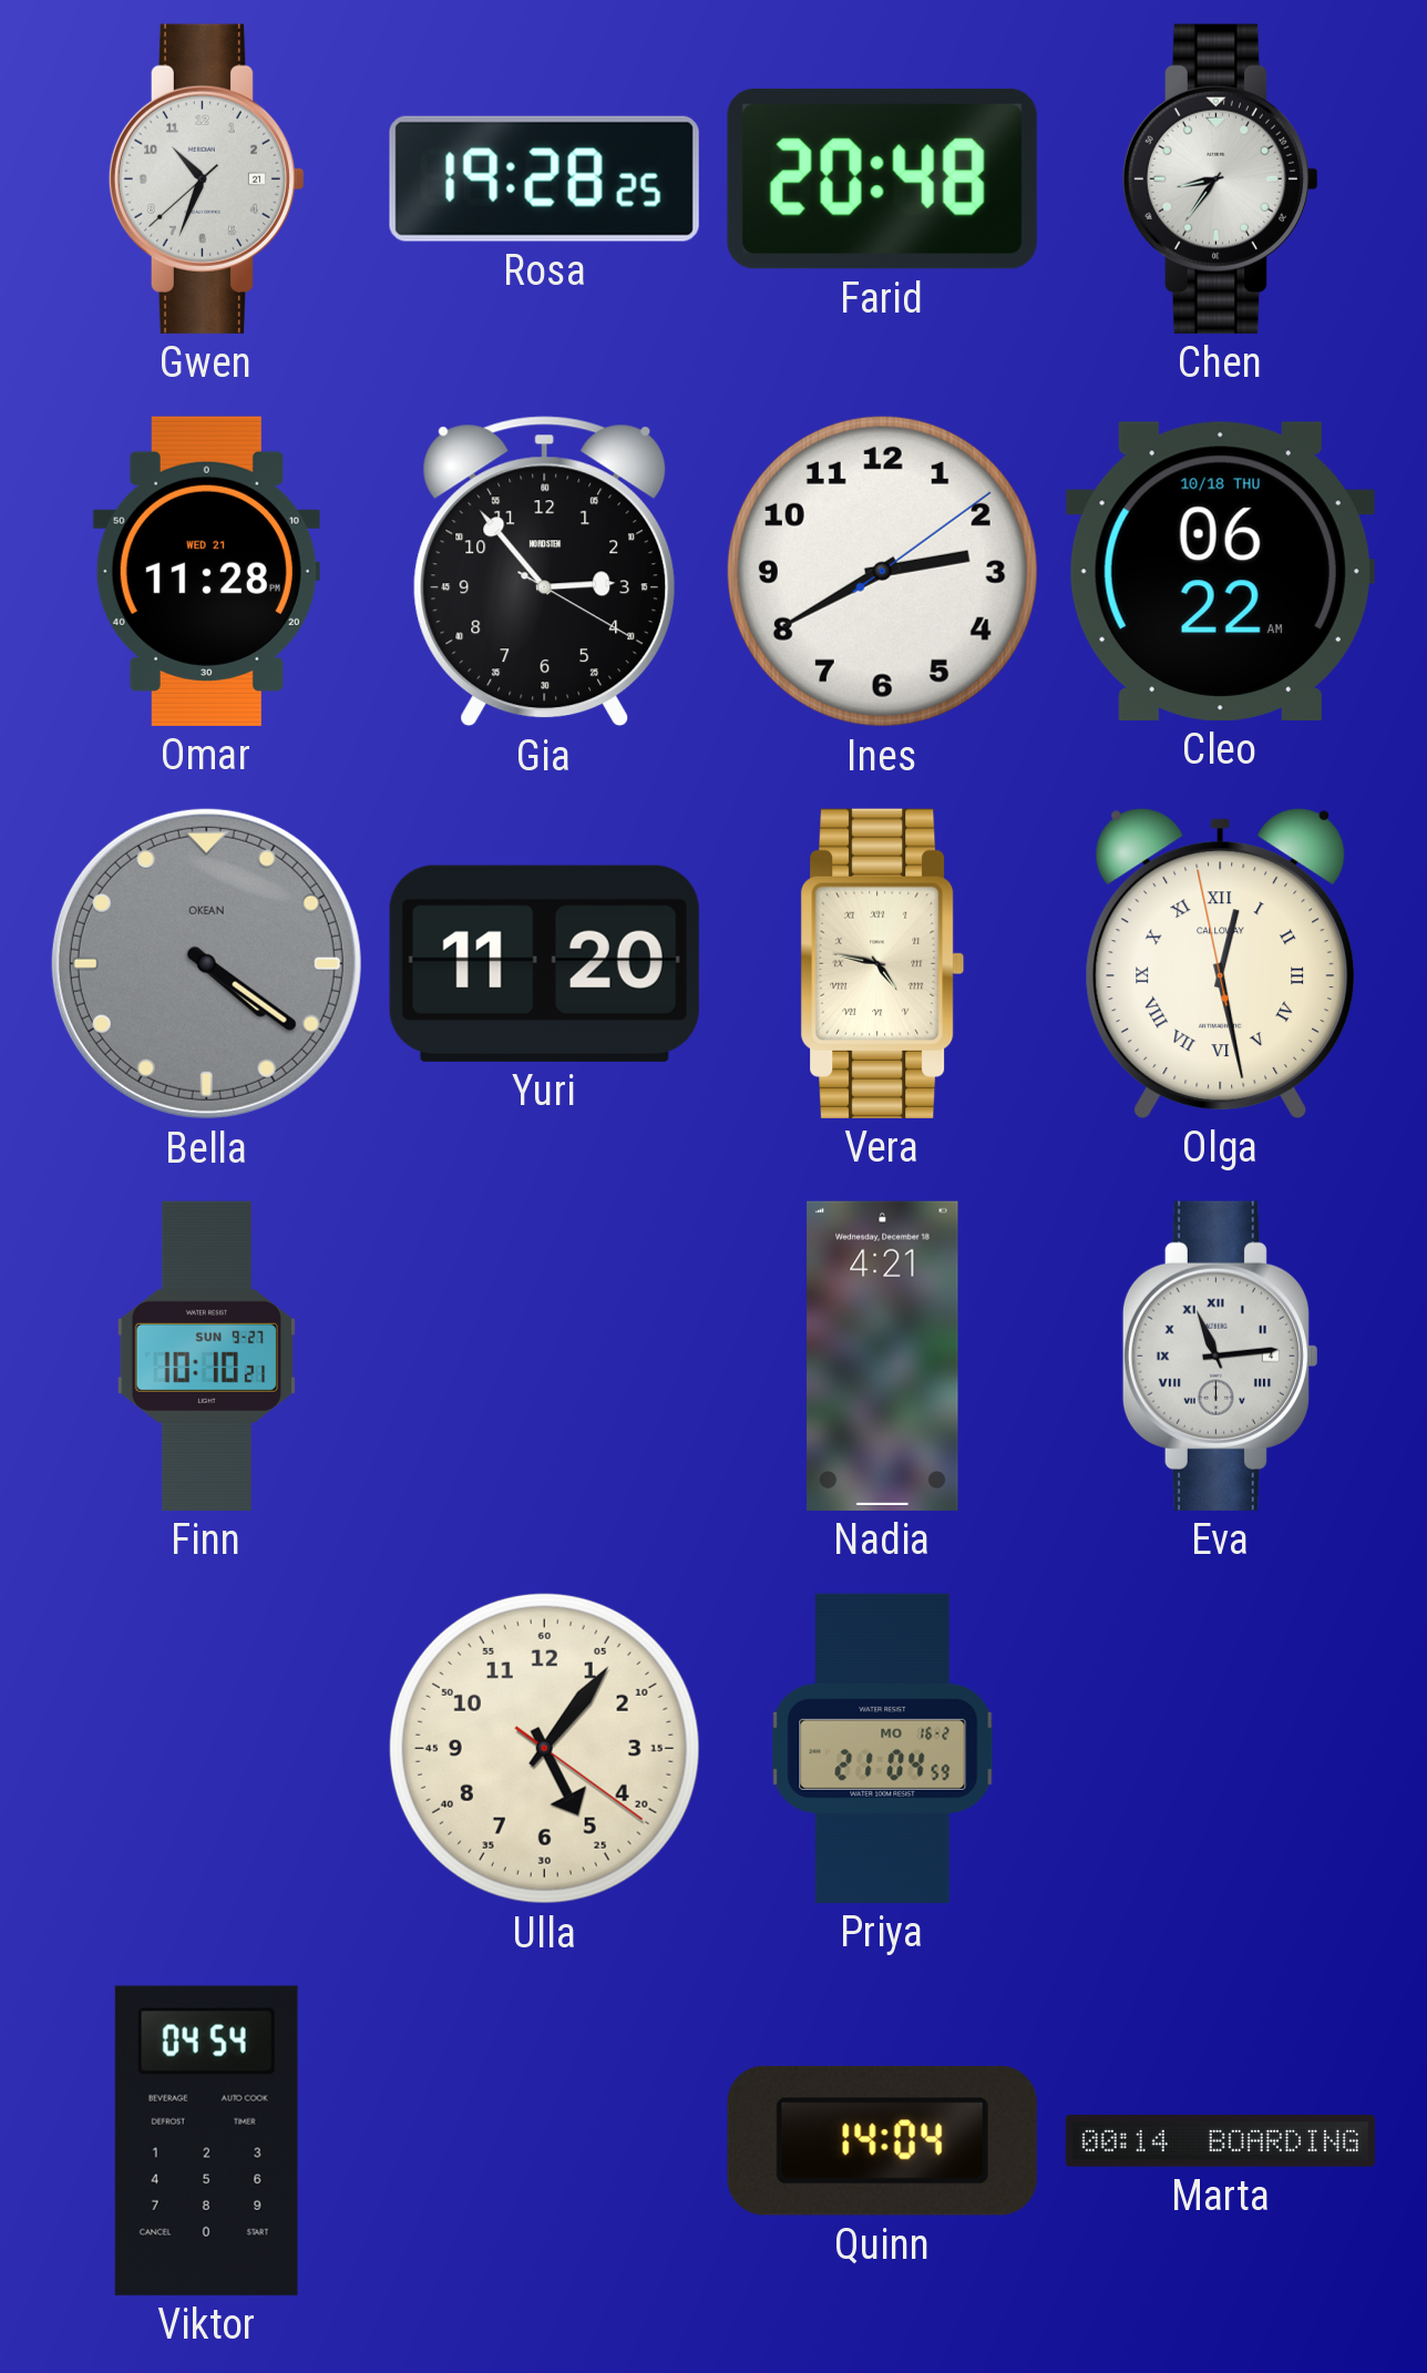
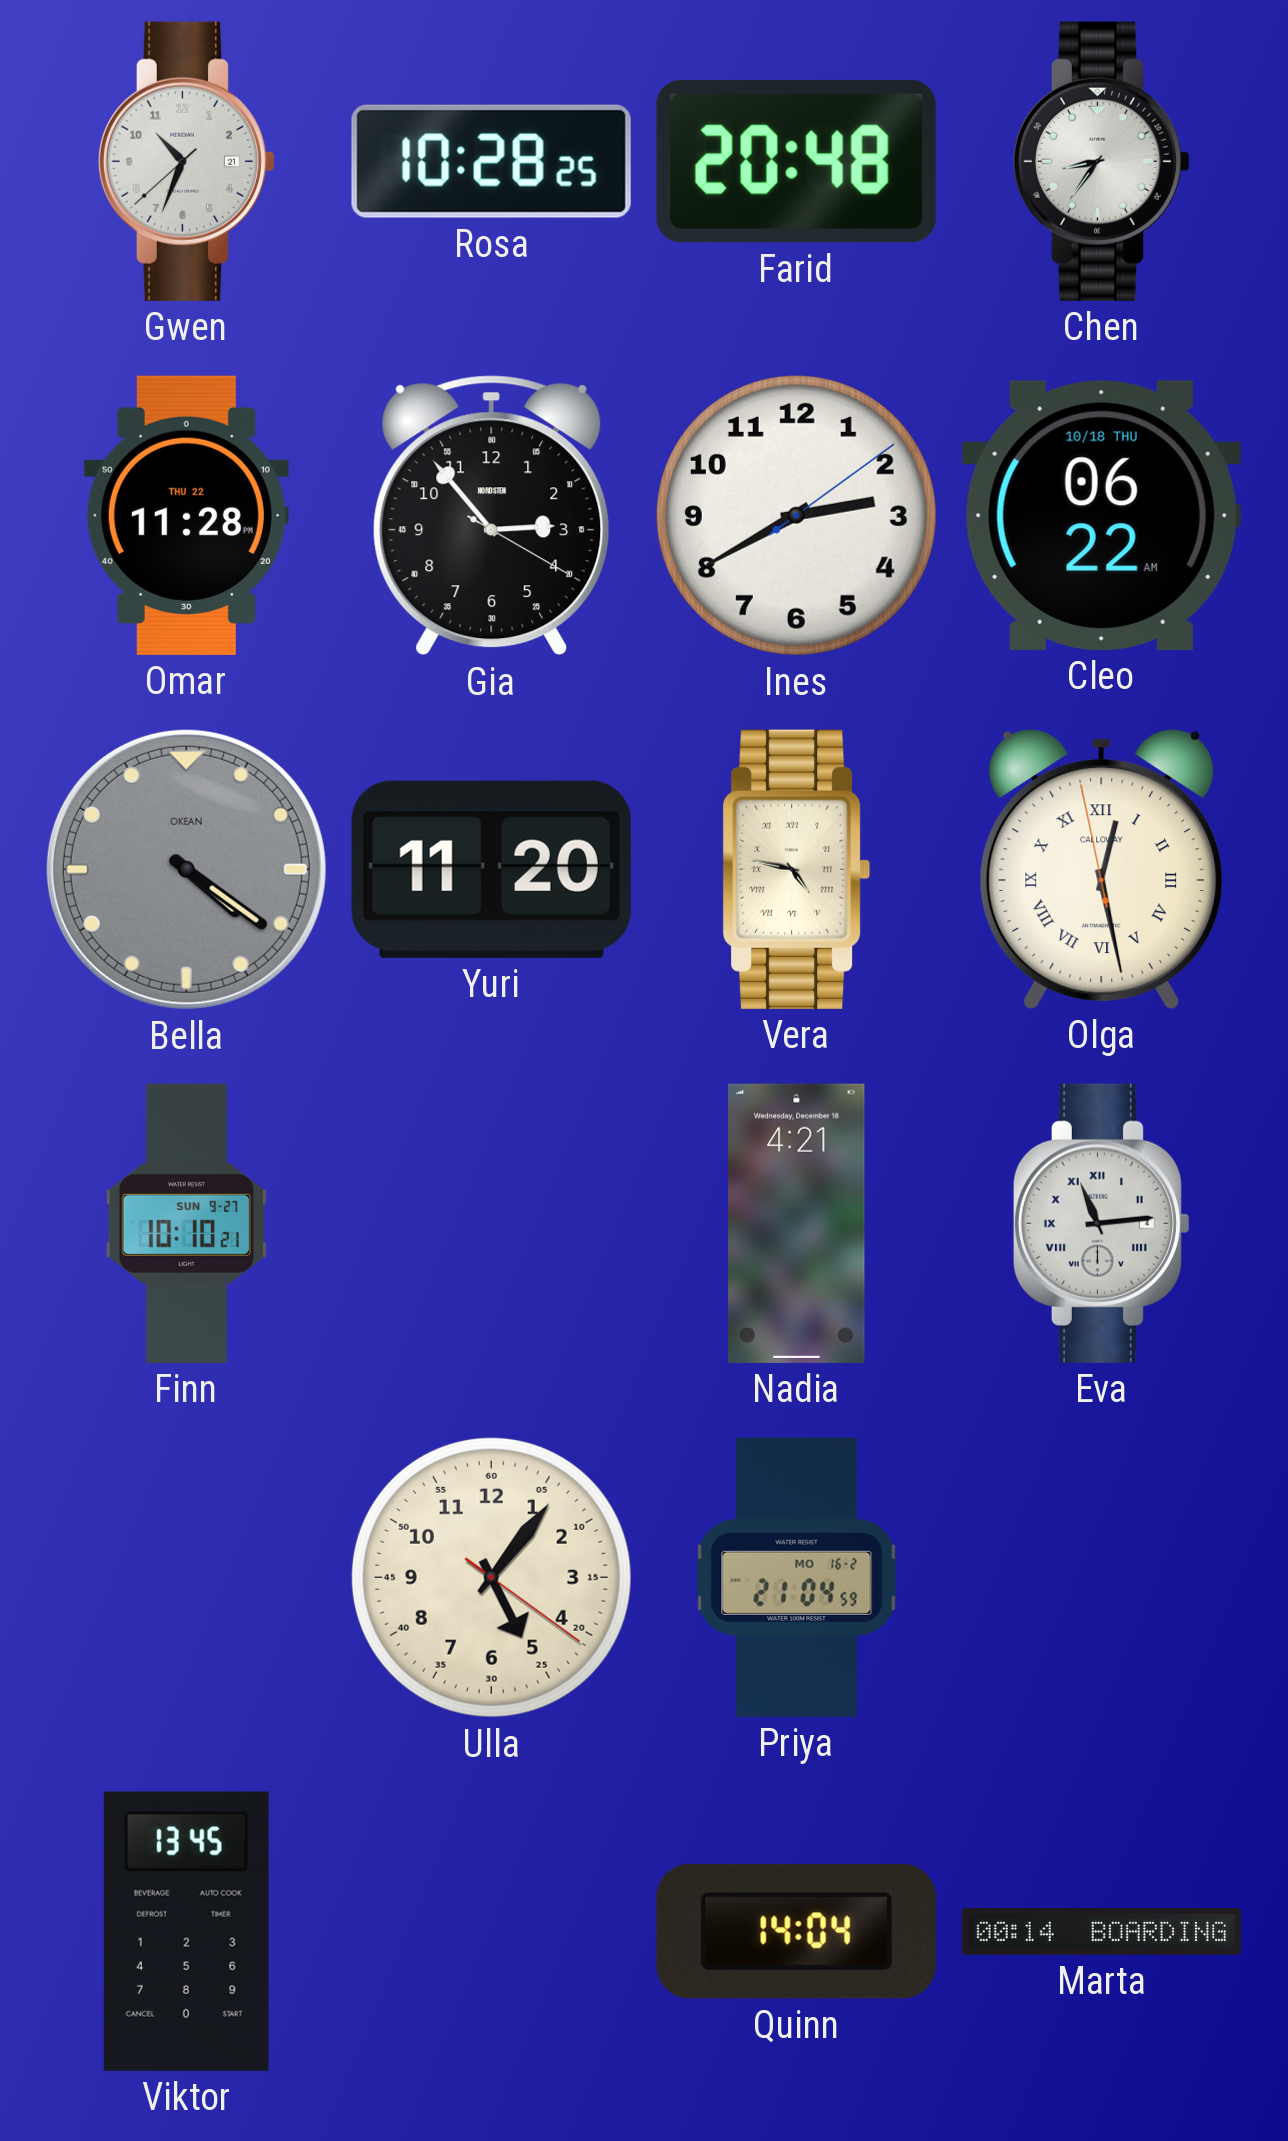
Rosa: 19:28 -> 10:28 (491, 161)
Omar date: WED 21 -> THU 22 (186, 515)
Viktor: 04:54 -> 13:45 (186, 1931)
